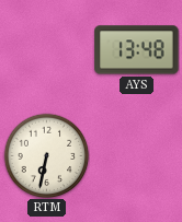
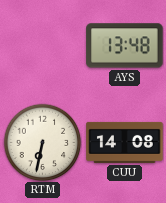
CUU: none -> 14:08 (125, 142)
